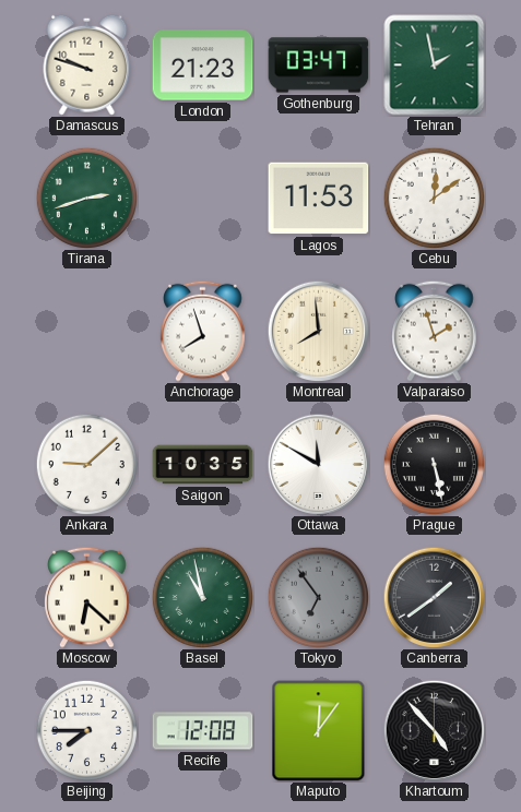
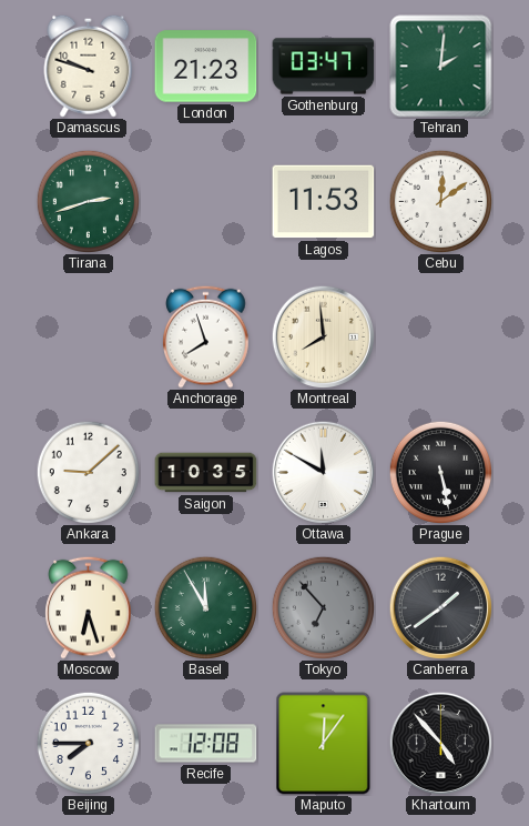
Tehran: 1:58 -> 2:01 (441, 67)
Valparaiso: 1:57 -> none (435, 331)
Moscow: 6:22 -> 6:27 (89, 607)
Basel: 10:58 -> 11:55 (205, 607)
Tokyo: 6:54 -> 6:53 (323, 607)
